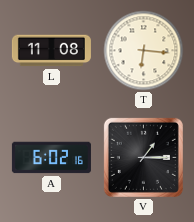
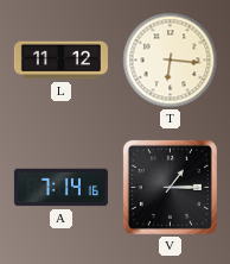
L: 11:08 -> 11:12 (60, 61)
A: 6:02 -> 7:14 (60, 188)
